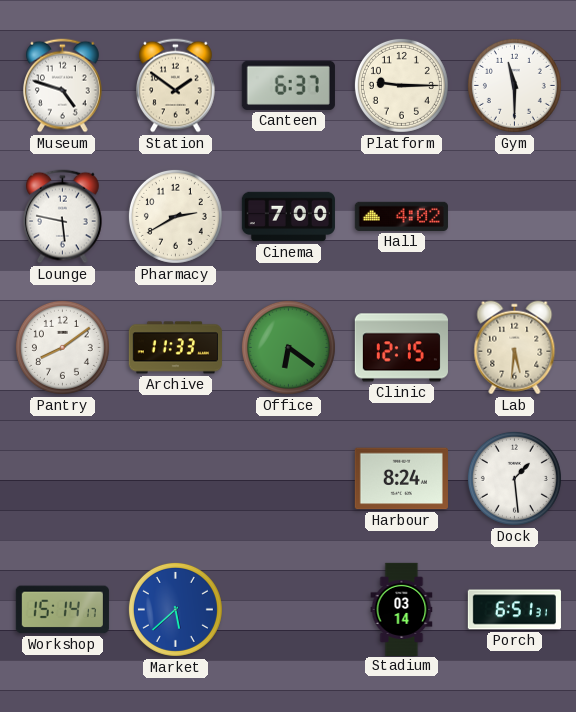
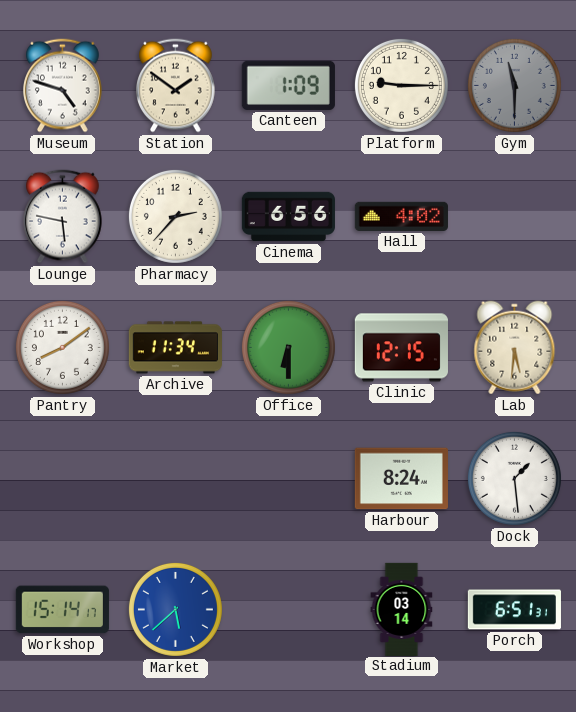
Canteen: 6:37 -> 1:09 (288, 85)
Gym dial: white -> grey (514, 85)
Pharmacy: 2:40 -> 2:37 (175, 216)
Cinema: 7:00 -> 6:56 (288, 217)
Archive: 11:33 -> 11:34 (175, 348)
Office: 6:21 -> 6:30 (288, 347)
